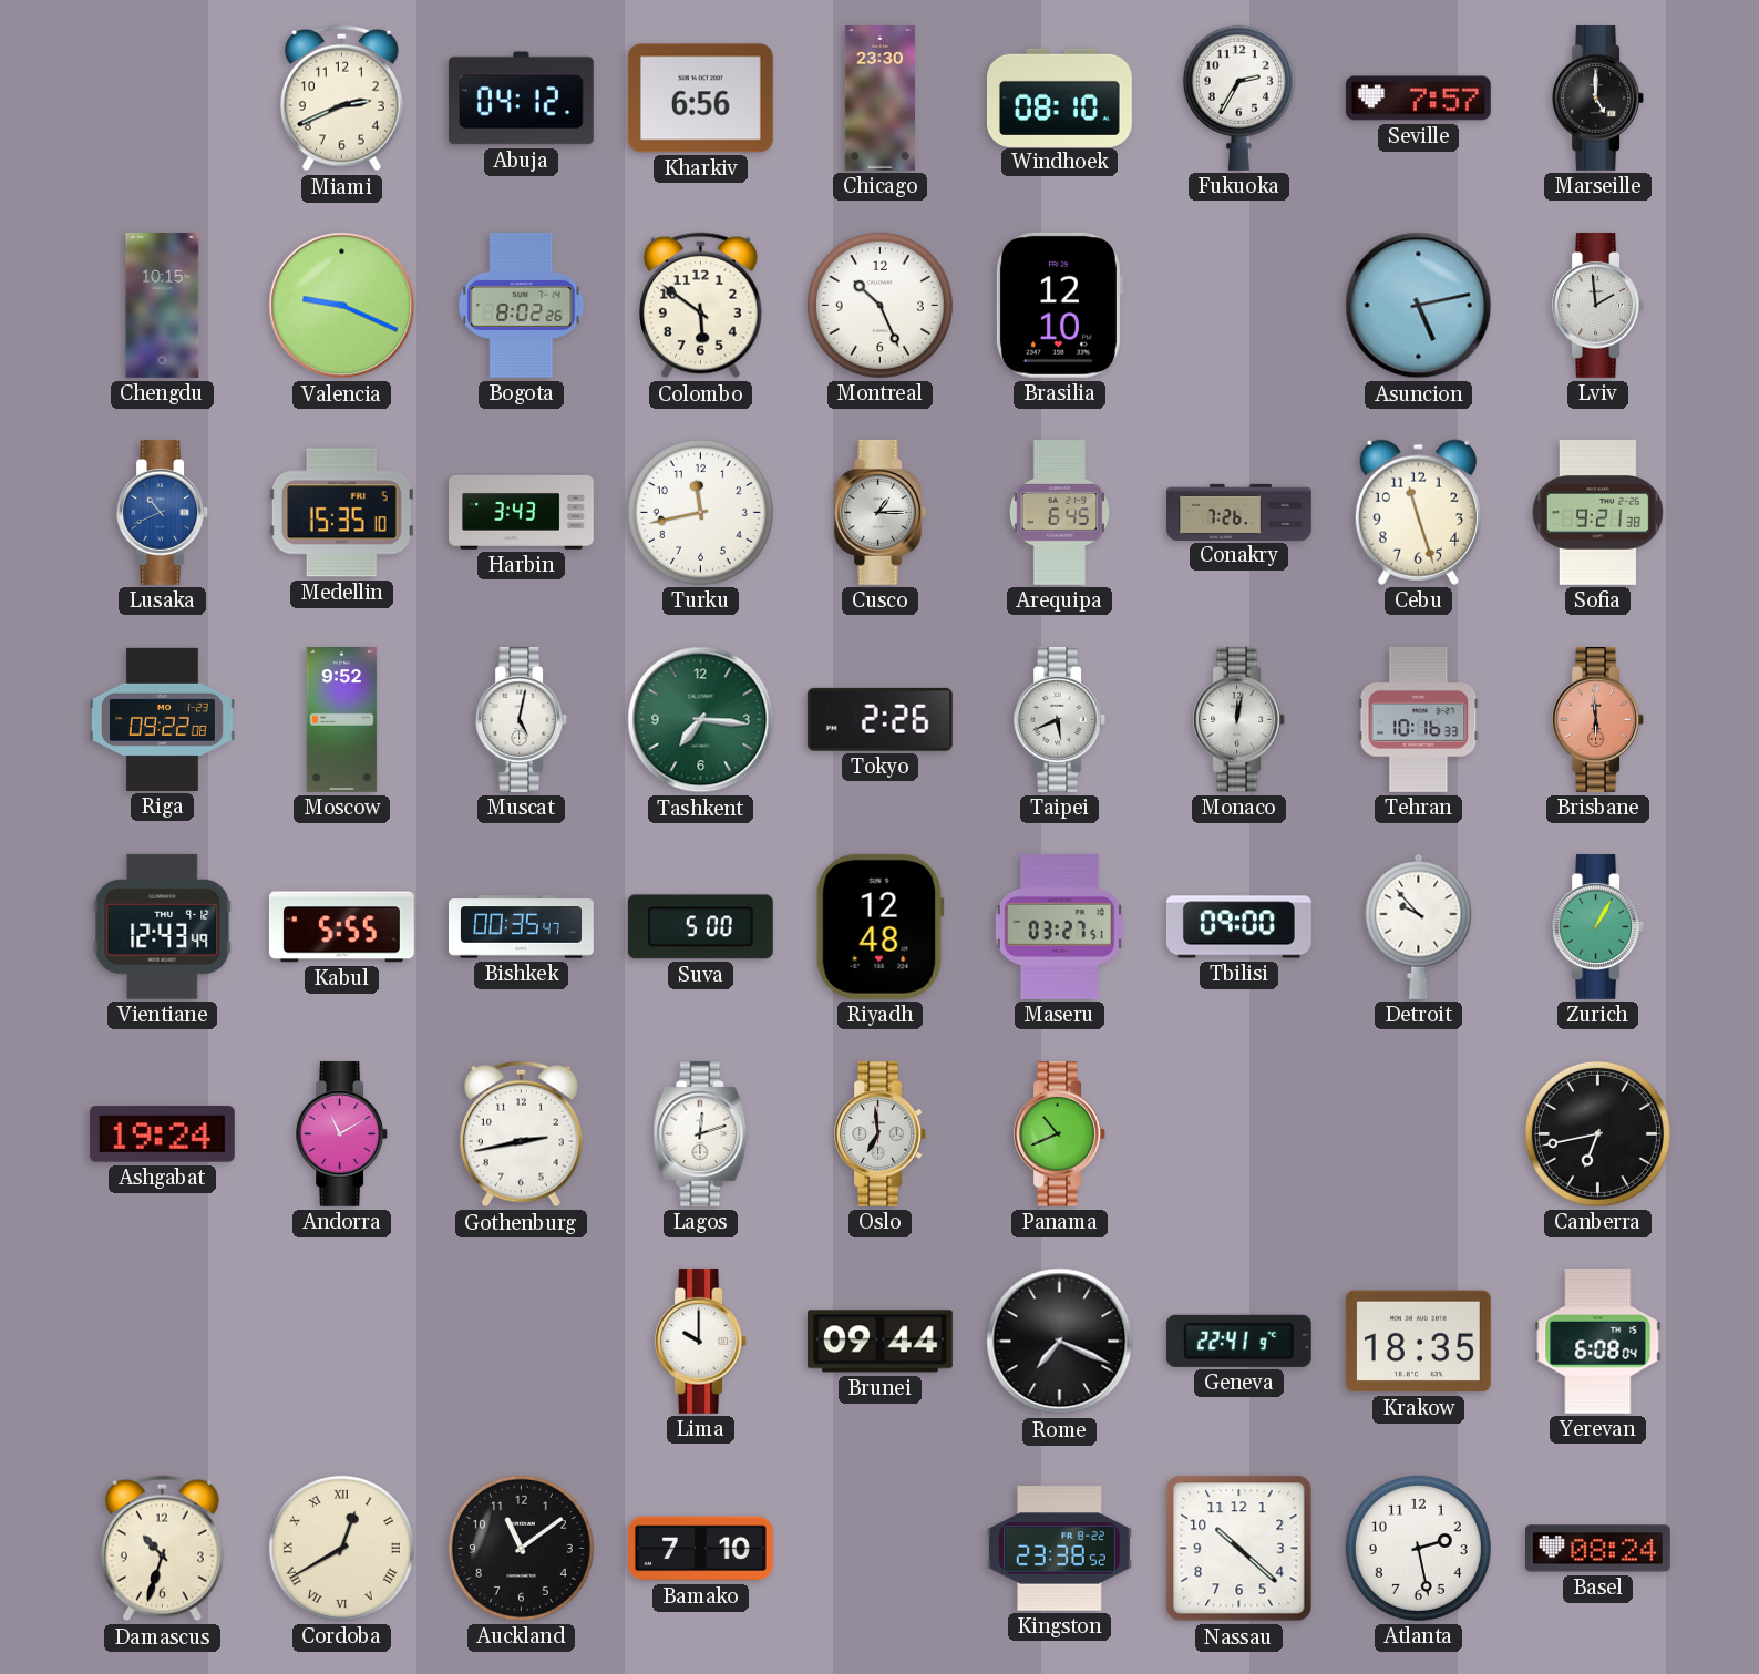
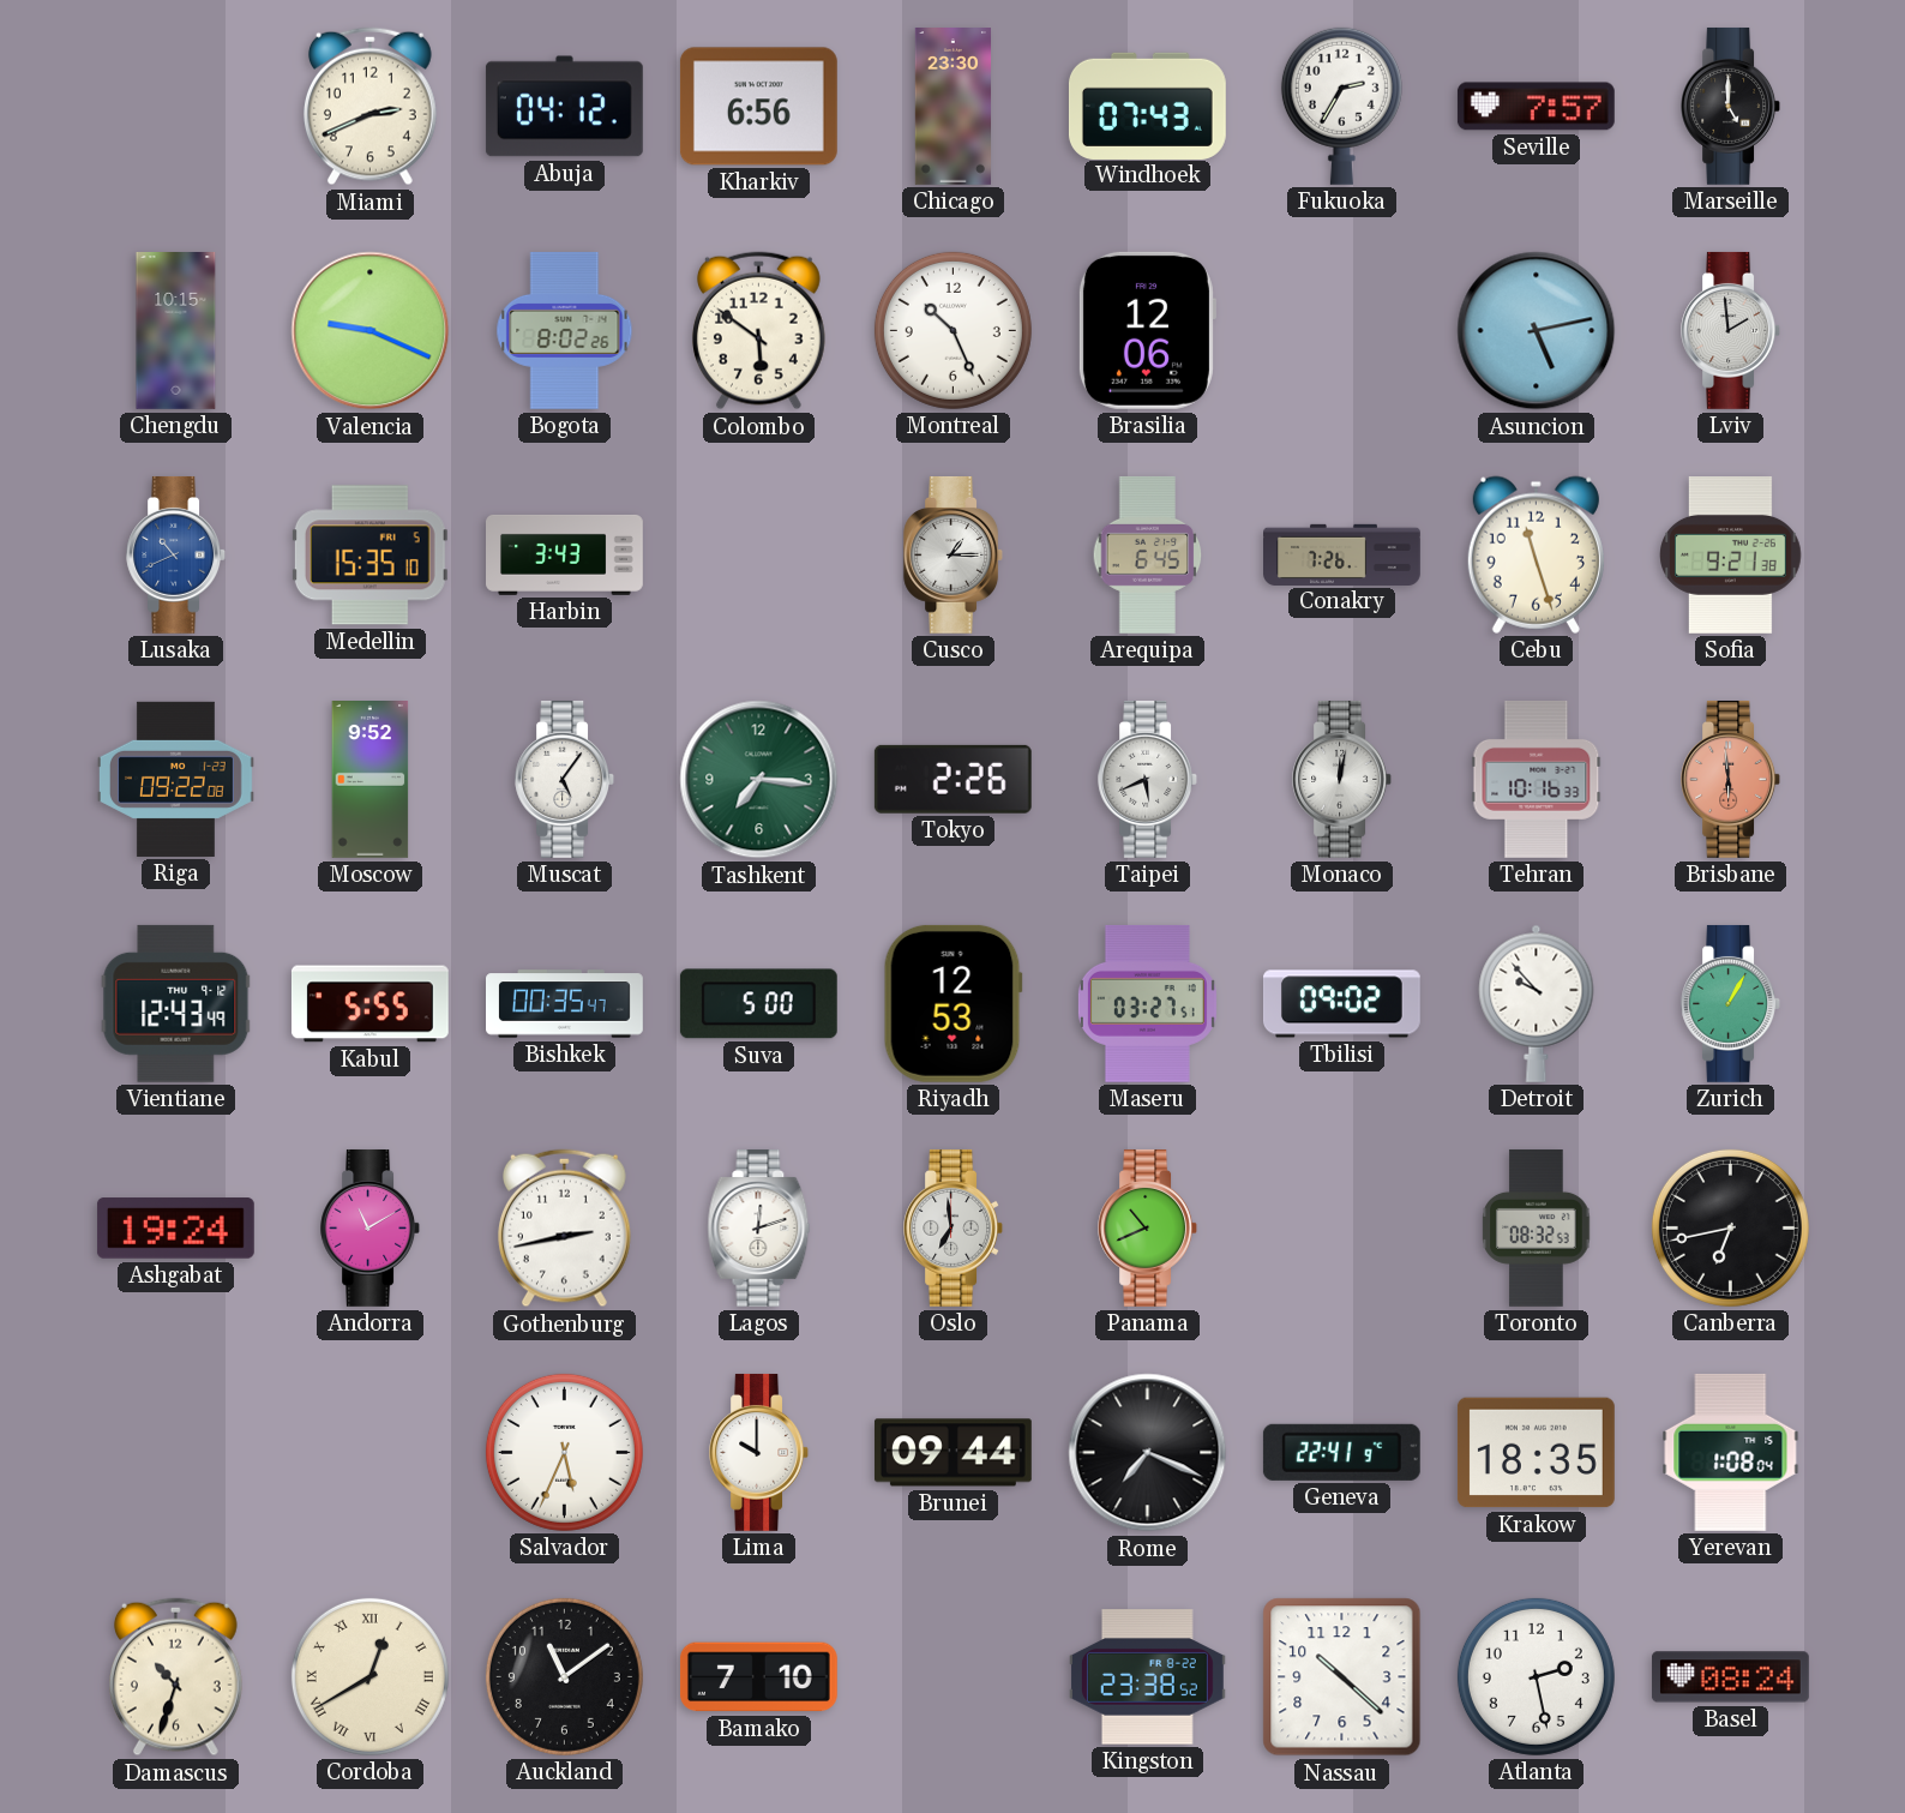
Windhoek: 08:10 -> 07:43 (1147, 106)
Brasilia: 12:10 -> 12:06 (1147, 330)
Turku: 11:43 -> none (700, 512)
Muscat: 5:02 -> 5:06 (565, 779)
Riyadh: 12:48 -> 12:53 (952, 1003)
Tbilisi: 09:00 -> 09:02 (1341, 1004)
Toronto: none -> 08:32 (1537, 1227)
Salvador: none -> 5:34 (564, 1452)
Yerevan: 6:08 -> 1:08 (1731, 1452)
